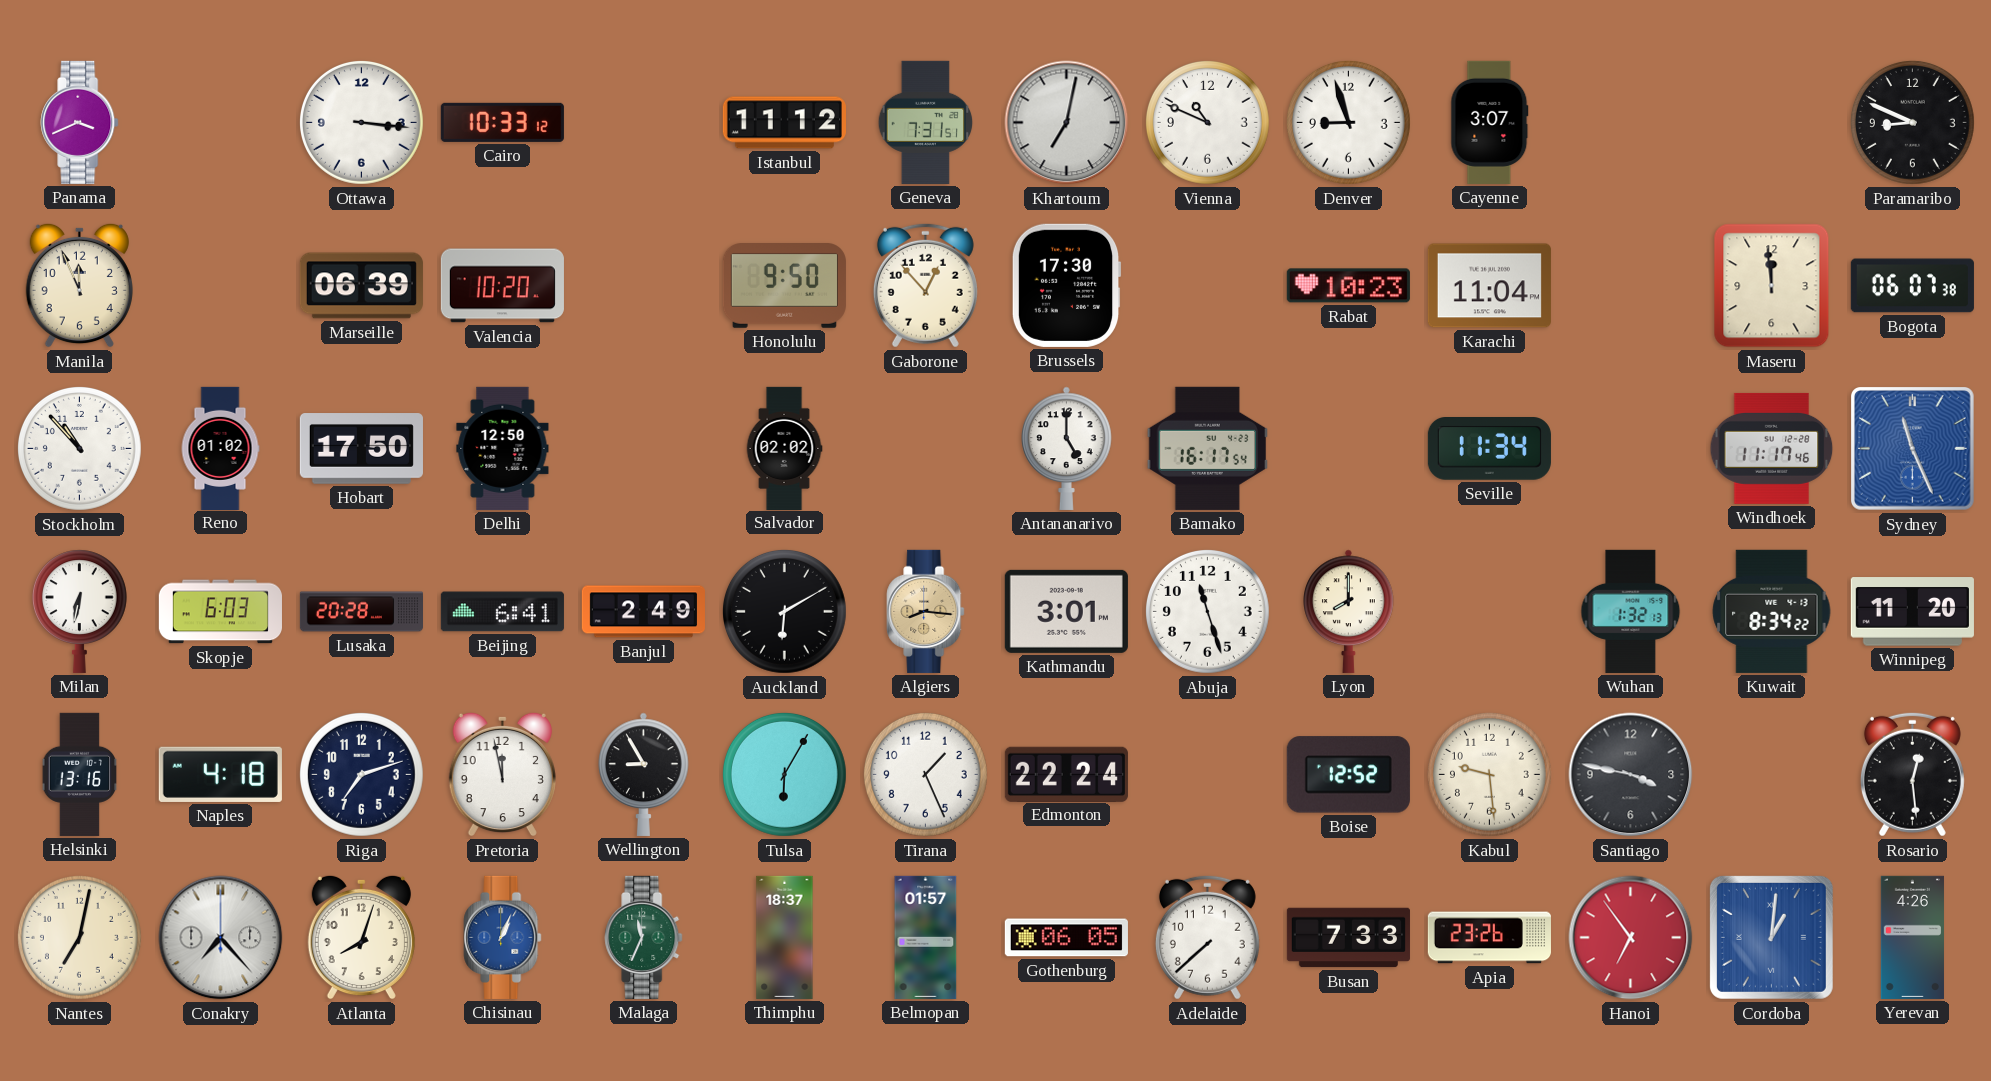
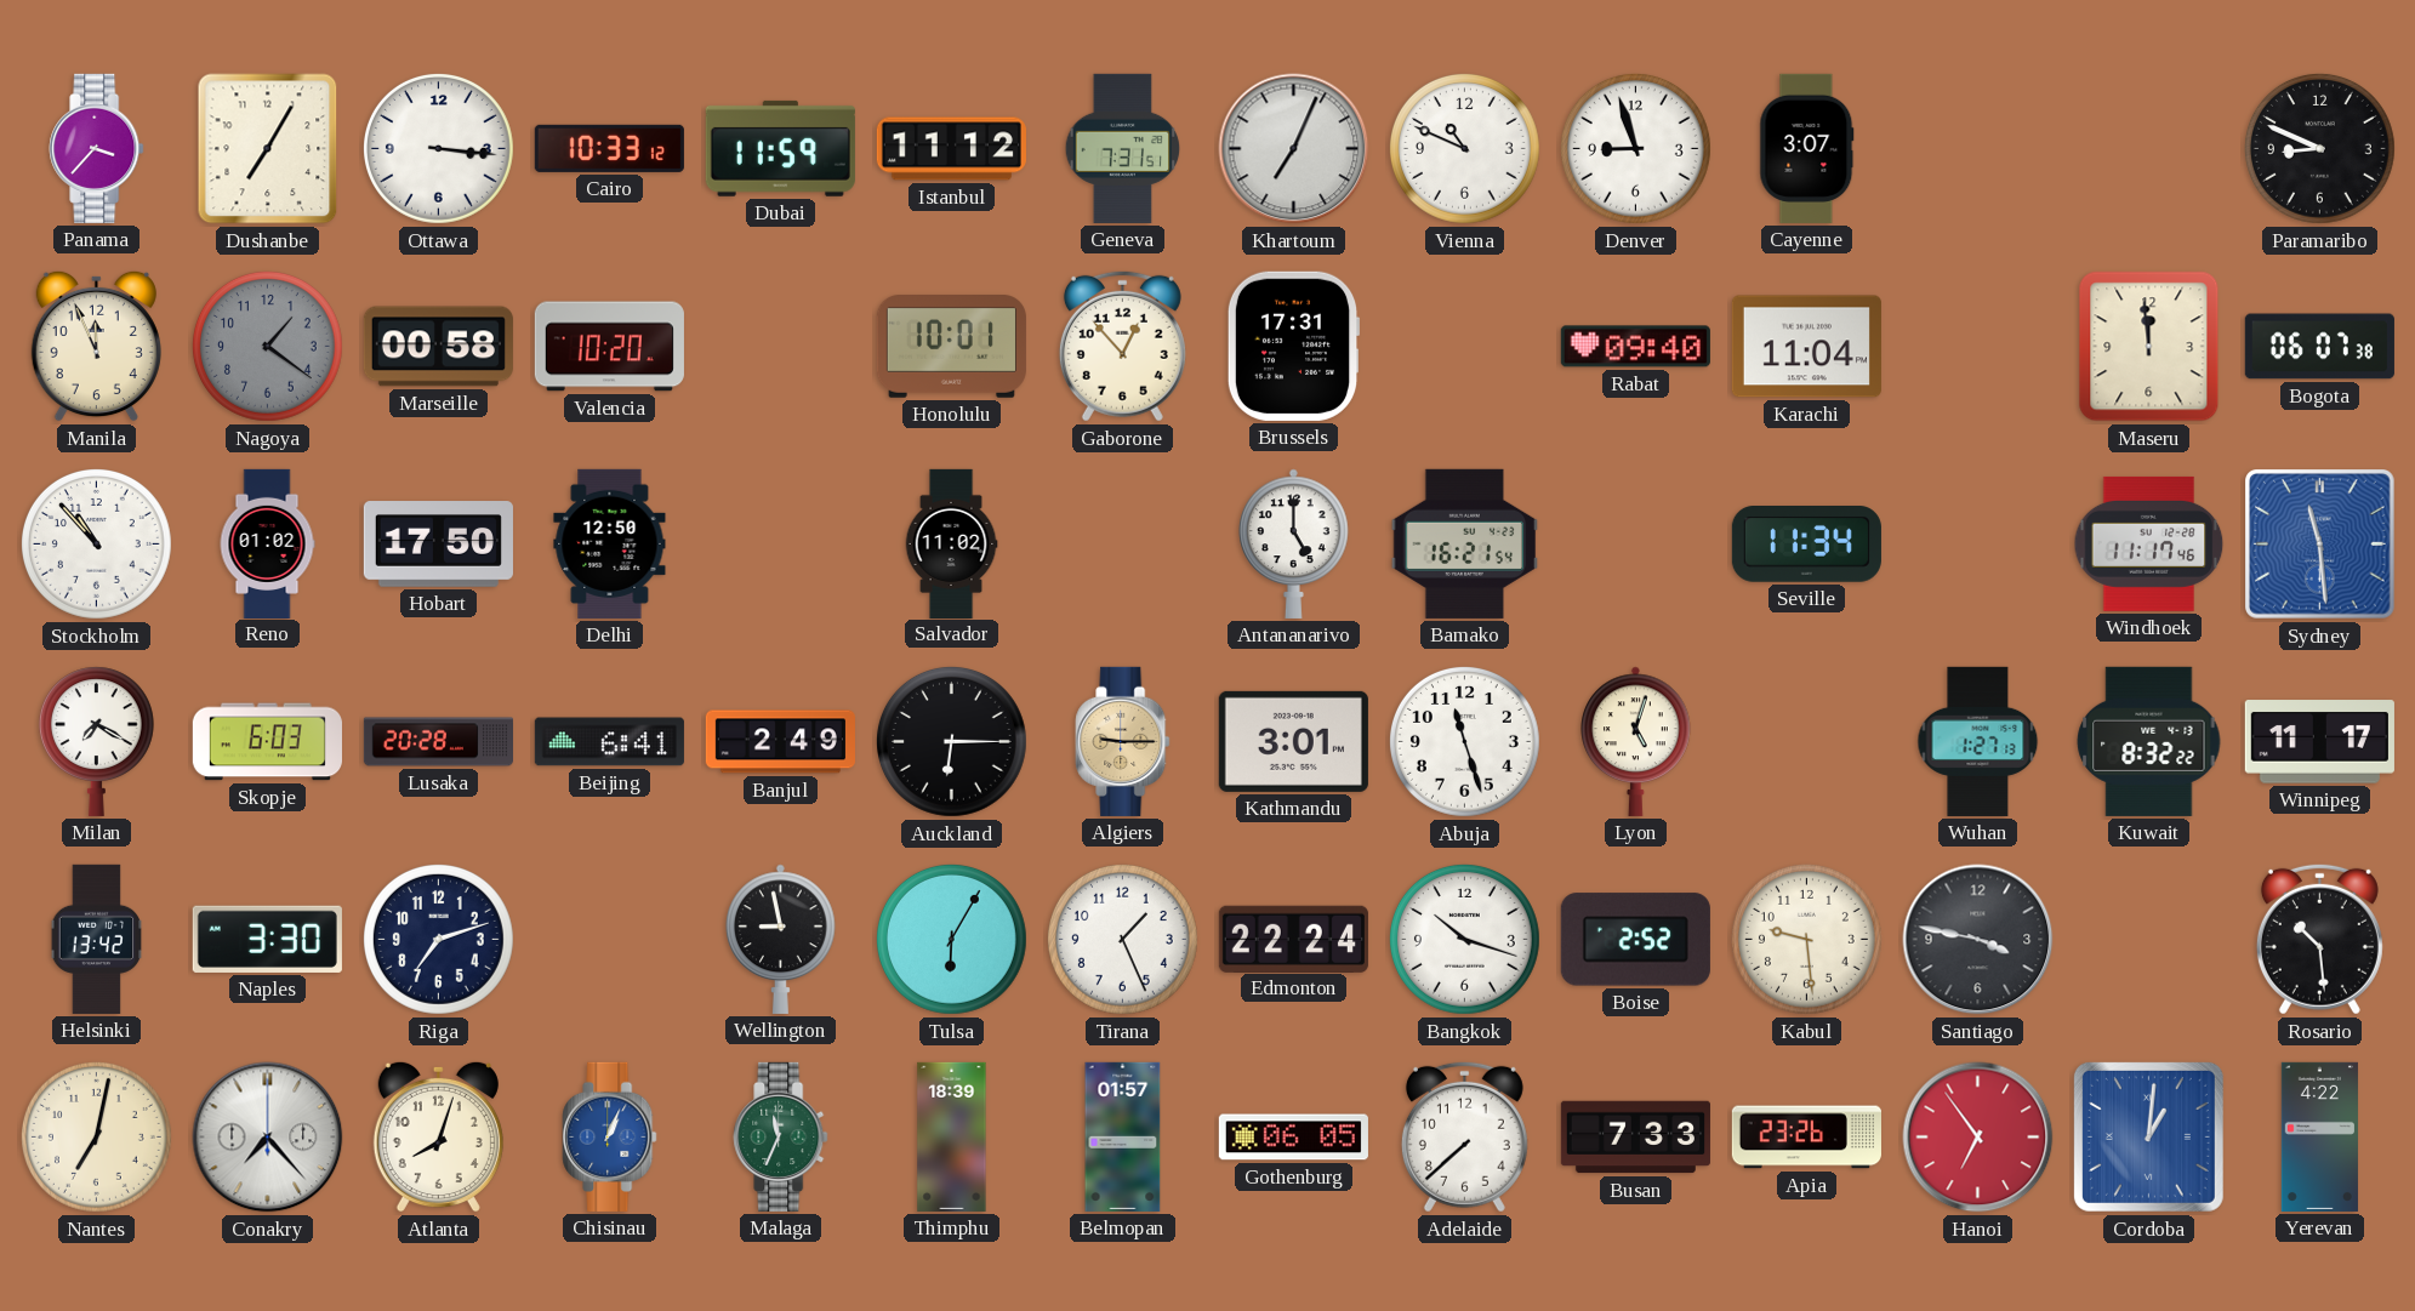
Panama: 3:41 -> 3:37 (97, 148)
Dushanbe: none -> 7:05 (268, 149)
Dubai: none -> 11:59 (780, 148)
Khartoum: 7:02 -> 7:04 (1294, 149)
Nagoya: none -> 1:21 (267, 346)
Marseille: 06:39 -> 00:58 (438, 347)
Honolulu: 9:50 -> 10:01 (951, 347)
Brussels: 17:30 -> 17:31 (1293, 346)
Rabat: 10:23 -> 09:40 (1635, 347)
Salvador: 02:02 -> 11:02 (951, 543)
Bamako: 16:17 -> 16:21 (1465, 543)
Sydney: 11:26 -> 11:29 (2320, 545)
Milan: 6:32 -> 7:20 (96, 741)
Auckland: 6:10 -> 6:15 (951, 741)
Algiers: 8:16 -> 9:15 (1123, 741)
Lyon: 8:00 -> 5:03 (1636, 741)
Wuhan: 1:32 -> 1:27 (1978, 741)
Kuwait: 8:34 -> 8:32 (2149, 741)
Winnipeg: 11:20 -> 11:17 (2319, 742)
Helsinki: 13:16 -> 13:42 (97, 939)
Naples: 4:18 -> 3:30 (267, 939)
Pretoria: 11:58 -> none (502, 774)
Wellington: 8:55 -> 8:58 (781, 939)
Bangkok: none -> 10:18 (1464, 939)
Boise: 12:52 -> 2:52 (1635, 940)
Rosario: 12:29 -> 10:29 (2319, 939)
Thimphu: 18:37 -> 18:39 (952, 1136)
Yerevan: 4:26 -> 4:22 (2319, 1136)
